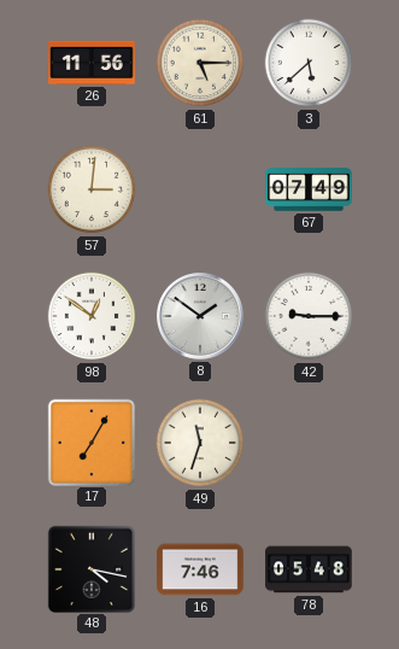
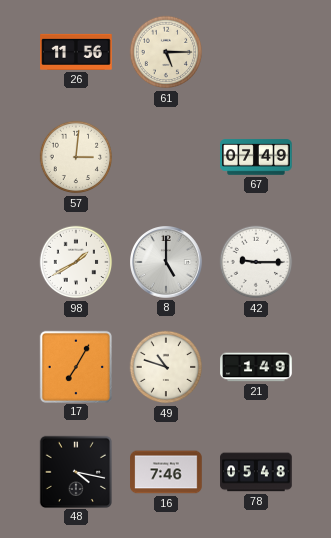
3: 5:38 -> none (309, 63)
98: 12:51 -> 1:40 (76, 262)
8: 1:51 -> 5:00 (167, 263)
49: 11:33 -> 10:48 (166, 367)
21: none -> 1:49 (256, 367)
